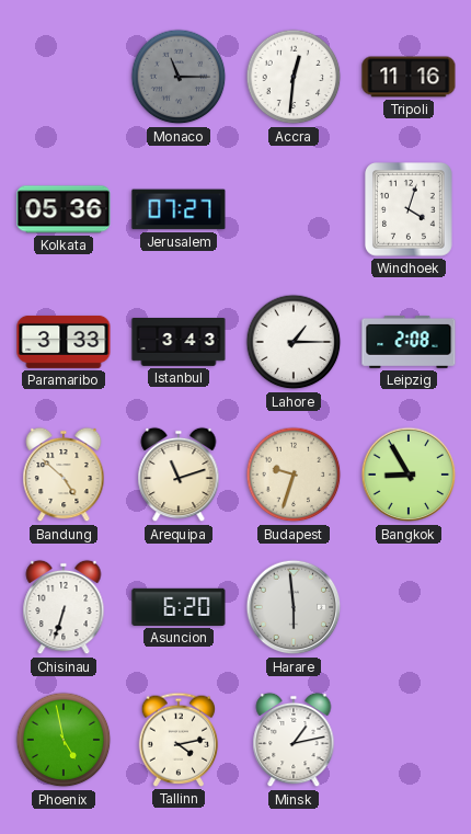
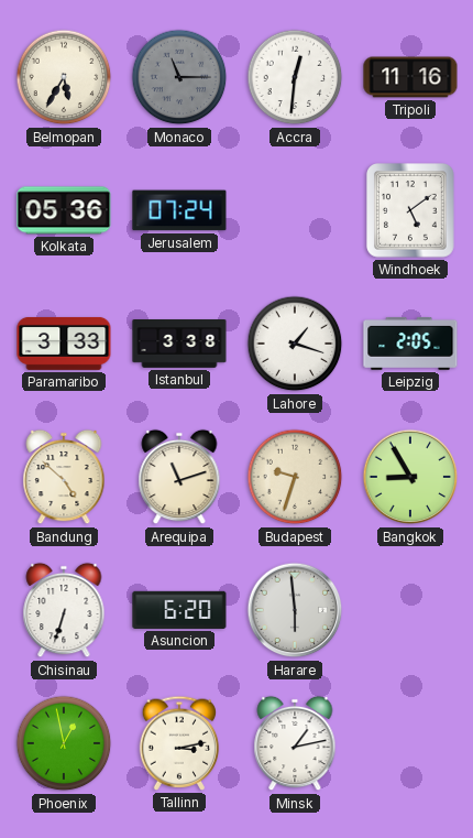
Belmopan: none -> 5:35 (64, 77)
Jerusalem: 07:27 -> 07:24 (179, 210)
Windhoek: 4:03 -> 5:09 (411, 211)
Istanbul: 3:43 -> 3:38 (179, 344)
Lahore: 1:15 -> 1:18 (295, 344)
Leipzig: 2:08 -> 2:05 (410, 344)
Phoenix: 4:58 -> 12:58 (64, 743)
Tallinn: 4:13 -> 3:13 (179, 743)
